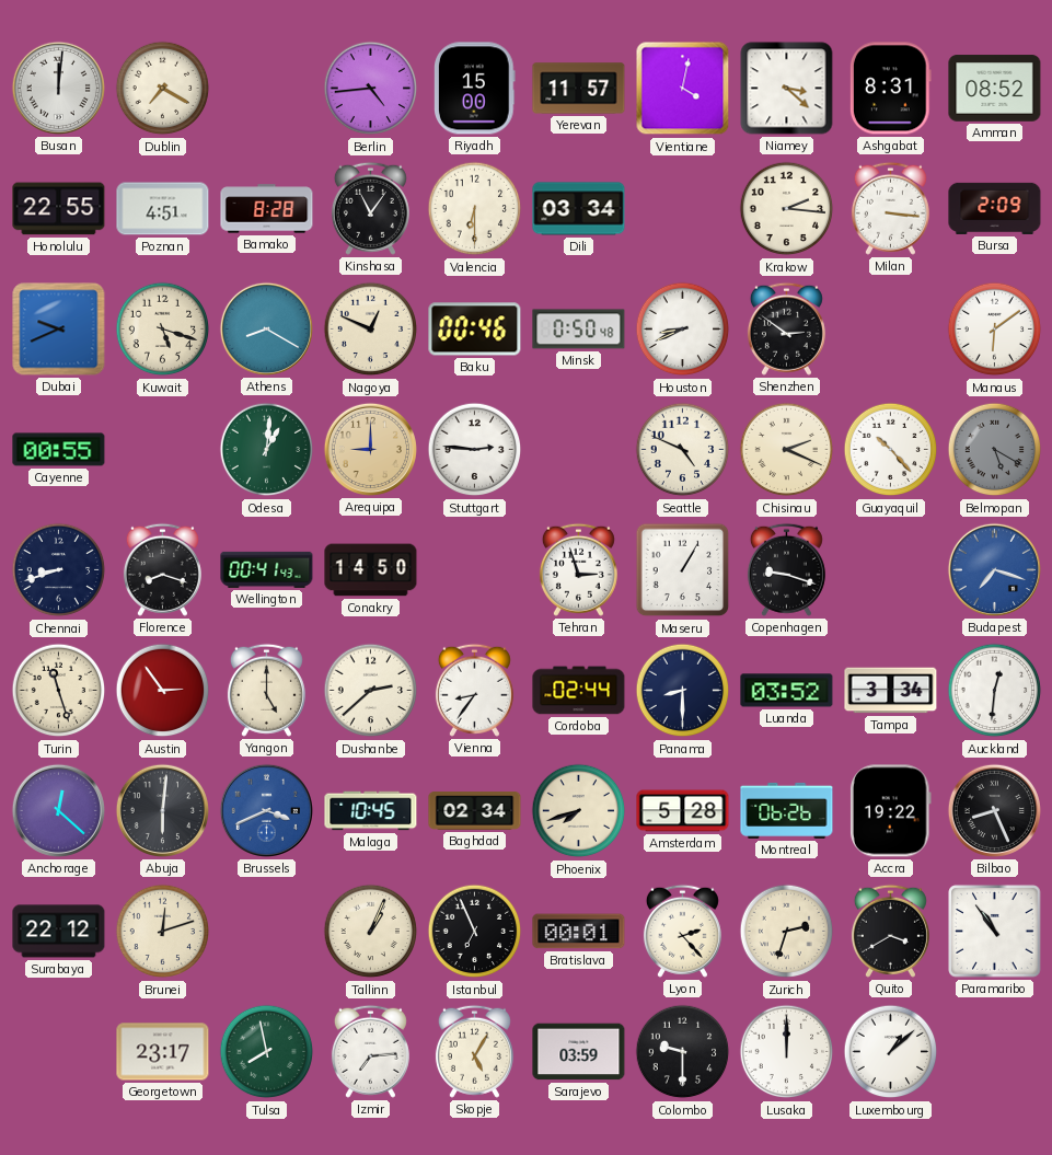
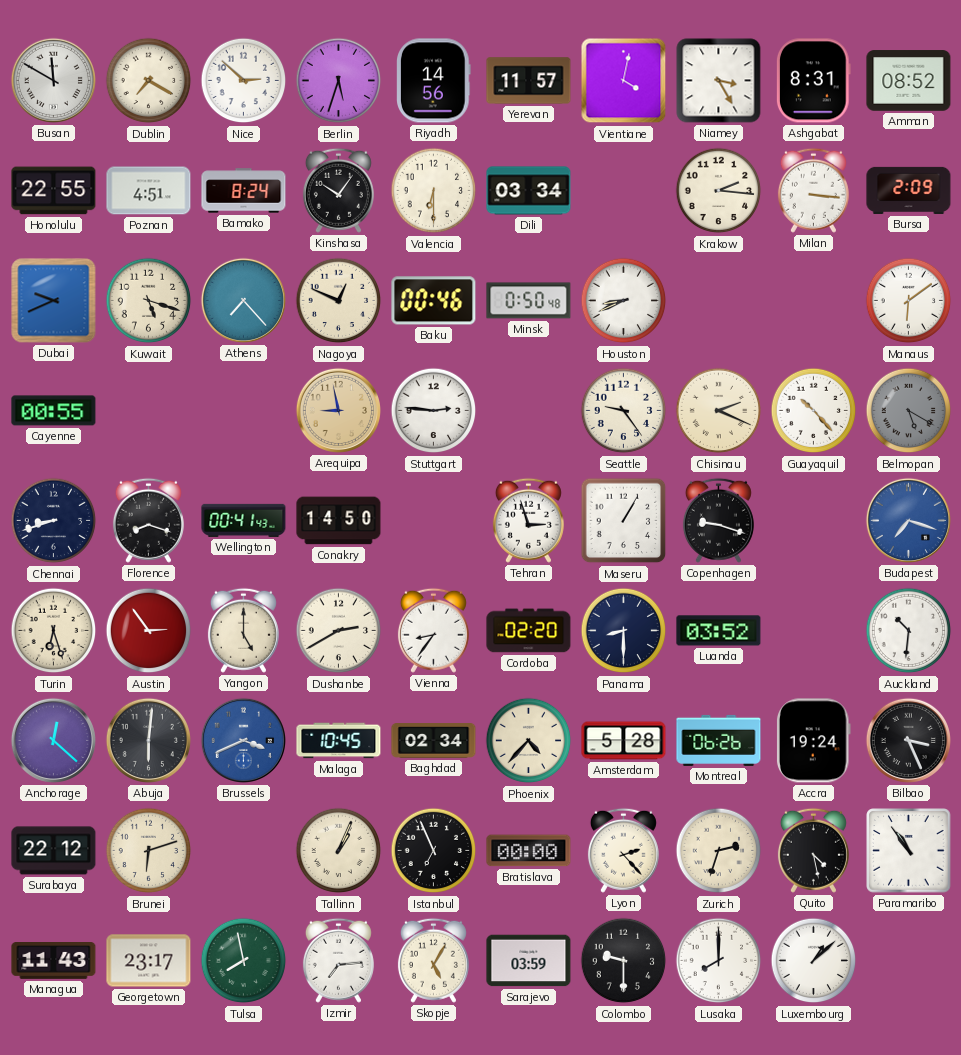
Busan: 12:01 -> 11:50 (53, 80)
Nice: none -> 2:52 (244, 81)
Berlin: 4:44 -> 5:33 (339, 81)
Riyadh: 15:00 -> 14:56 (434, 81)
Niamey: 3:22 -> 3:25 (719, 81)
Bamako: 8:28 -> 8:24 (244, 191)
Kinshasa: 11:06 -> 10:06 (338, 190)
Athens: 8:20 -> 7:23 (243, 300)
Shenzhen: 2:51 -> none (786, 328)
Odesa: 1:01 -> none (267, 450)
Arequipa: 9:00 -> 8:58 (338, 410)
Seattle: 4:49 -> 9:24 (624, 411)
Turin: 11:27 -> 6:27 (54, 631)
Dushanbe: 2:38 -> 2:40 (339, 631)
Cordoba: 02:44 -> 02:20 (529, 631)
Tampa: 3:34 -> none (891, 691)
Auckland: 12:31 -> 10:31 (909, 631)
Phoenix: 7:42 -> 4:37 (529, 741)
Accra: 19:22 -> 19:24 (813, 741)
Bilbao: 8:26 -> 3:26 (908, 740)
Brunei: 12:12 -> 6:12 (149, 851)
Bratislava: 00:01 -> 00:00 (529, 851)
Quito: 3:40 -> 4:28 (813, 850)
Managua: none -> 11:43 (54, 961)
Lusaka: 12:00 -> 8:00 (719, 961)
